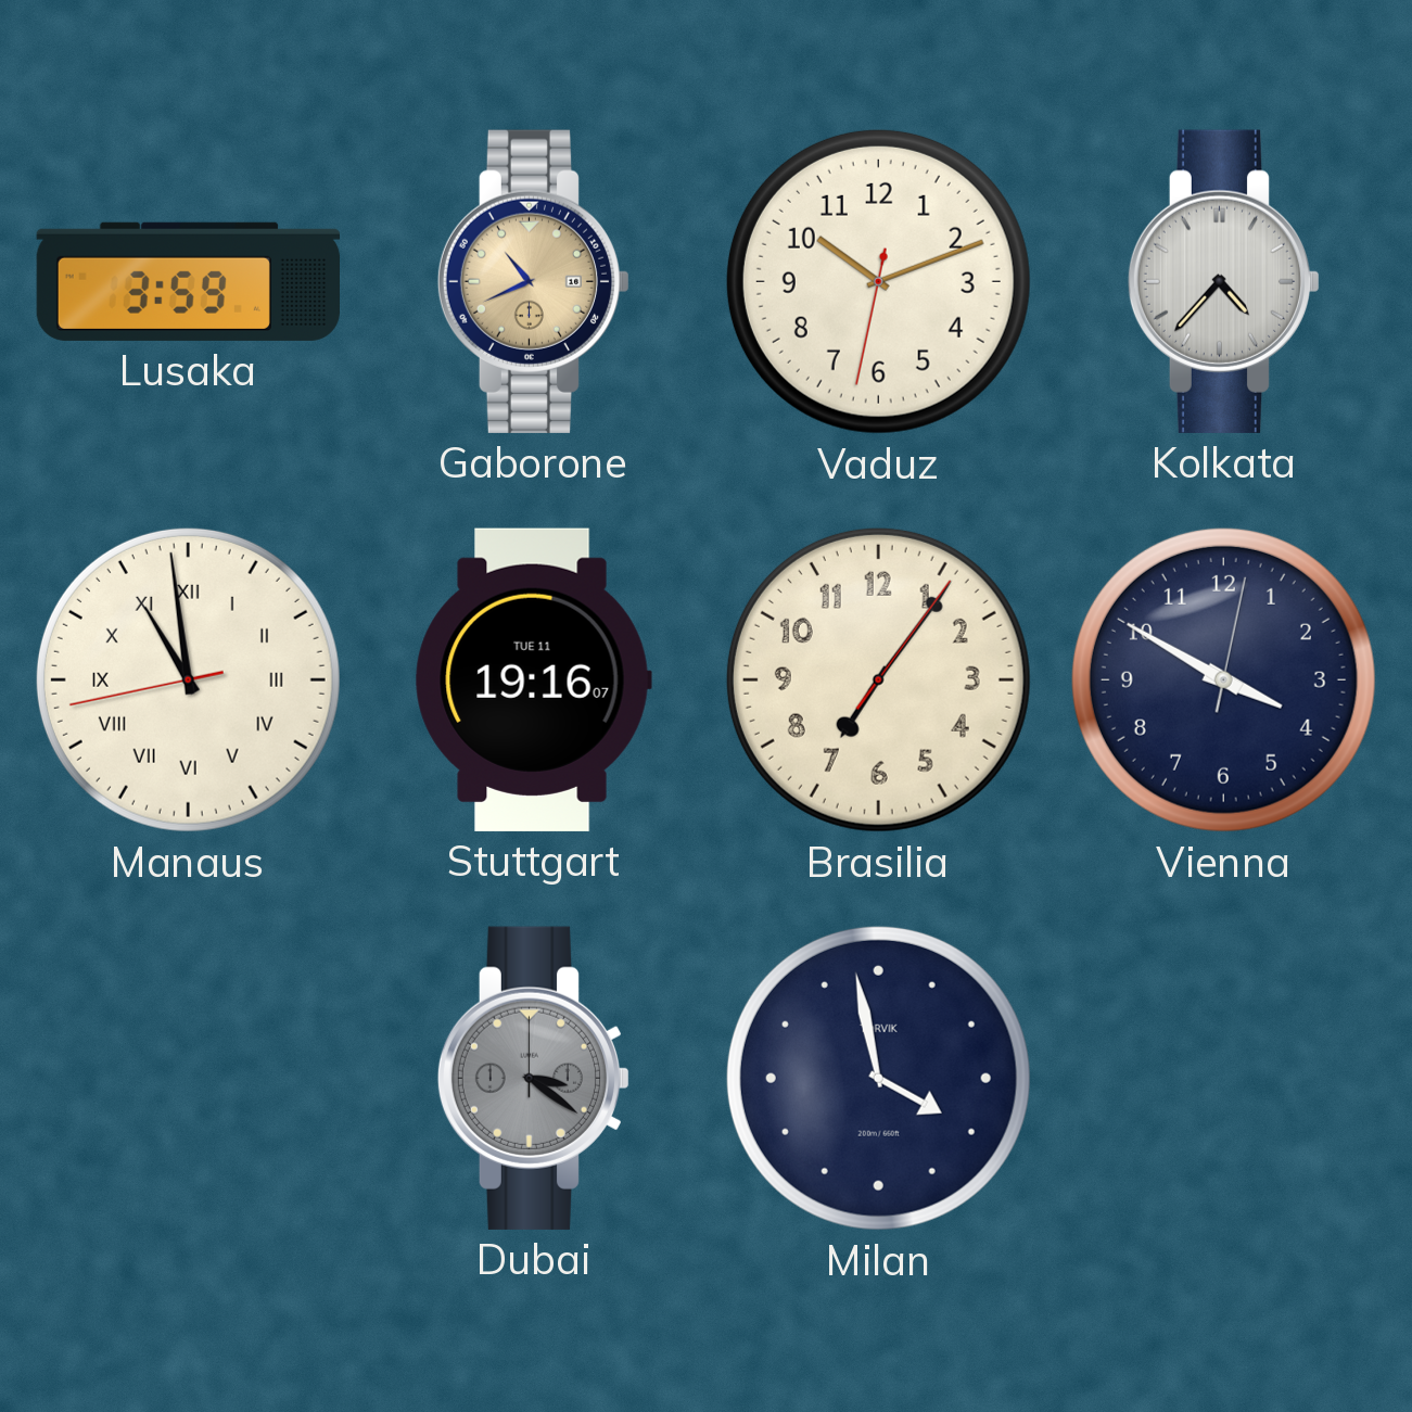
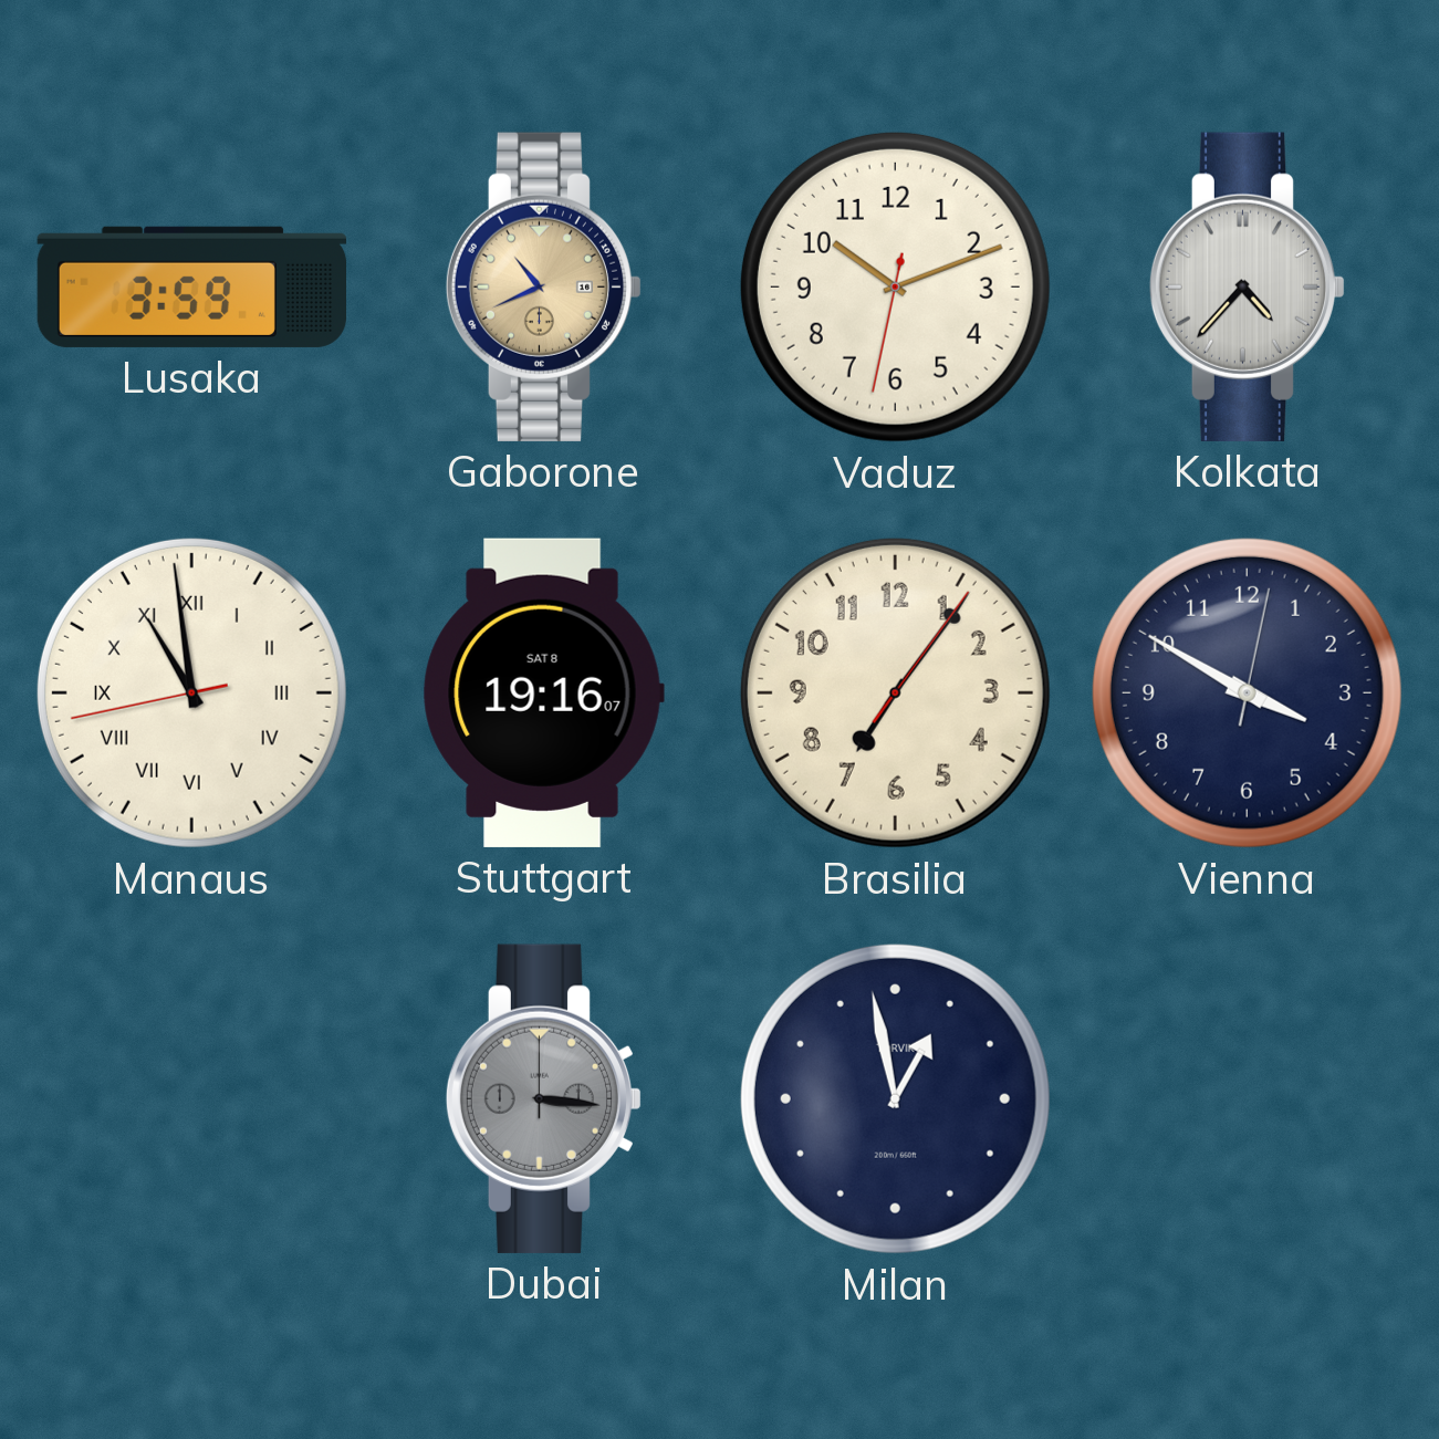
Stuttgart date: TUE 11 -> SAT 8 (543, 692)
Dubai: 3:21 -> 3:16 (544, 1098)
Milan: 3:58 -> 12:58 (895, 1098)
